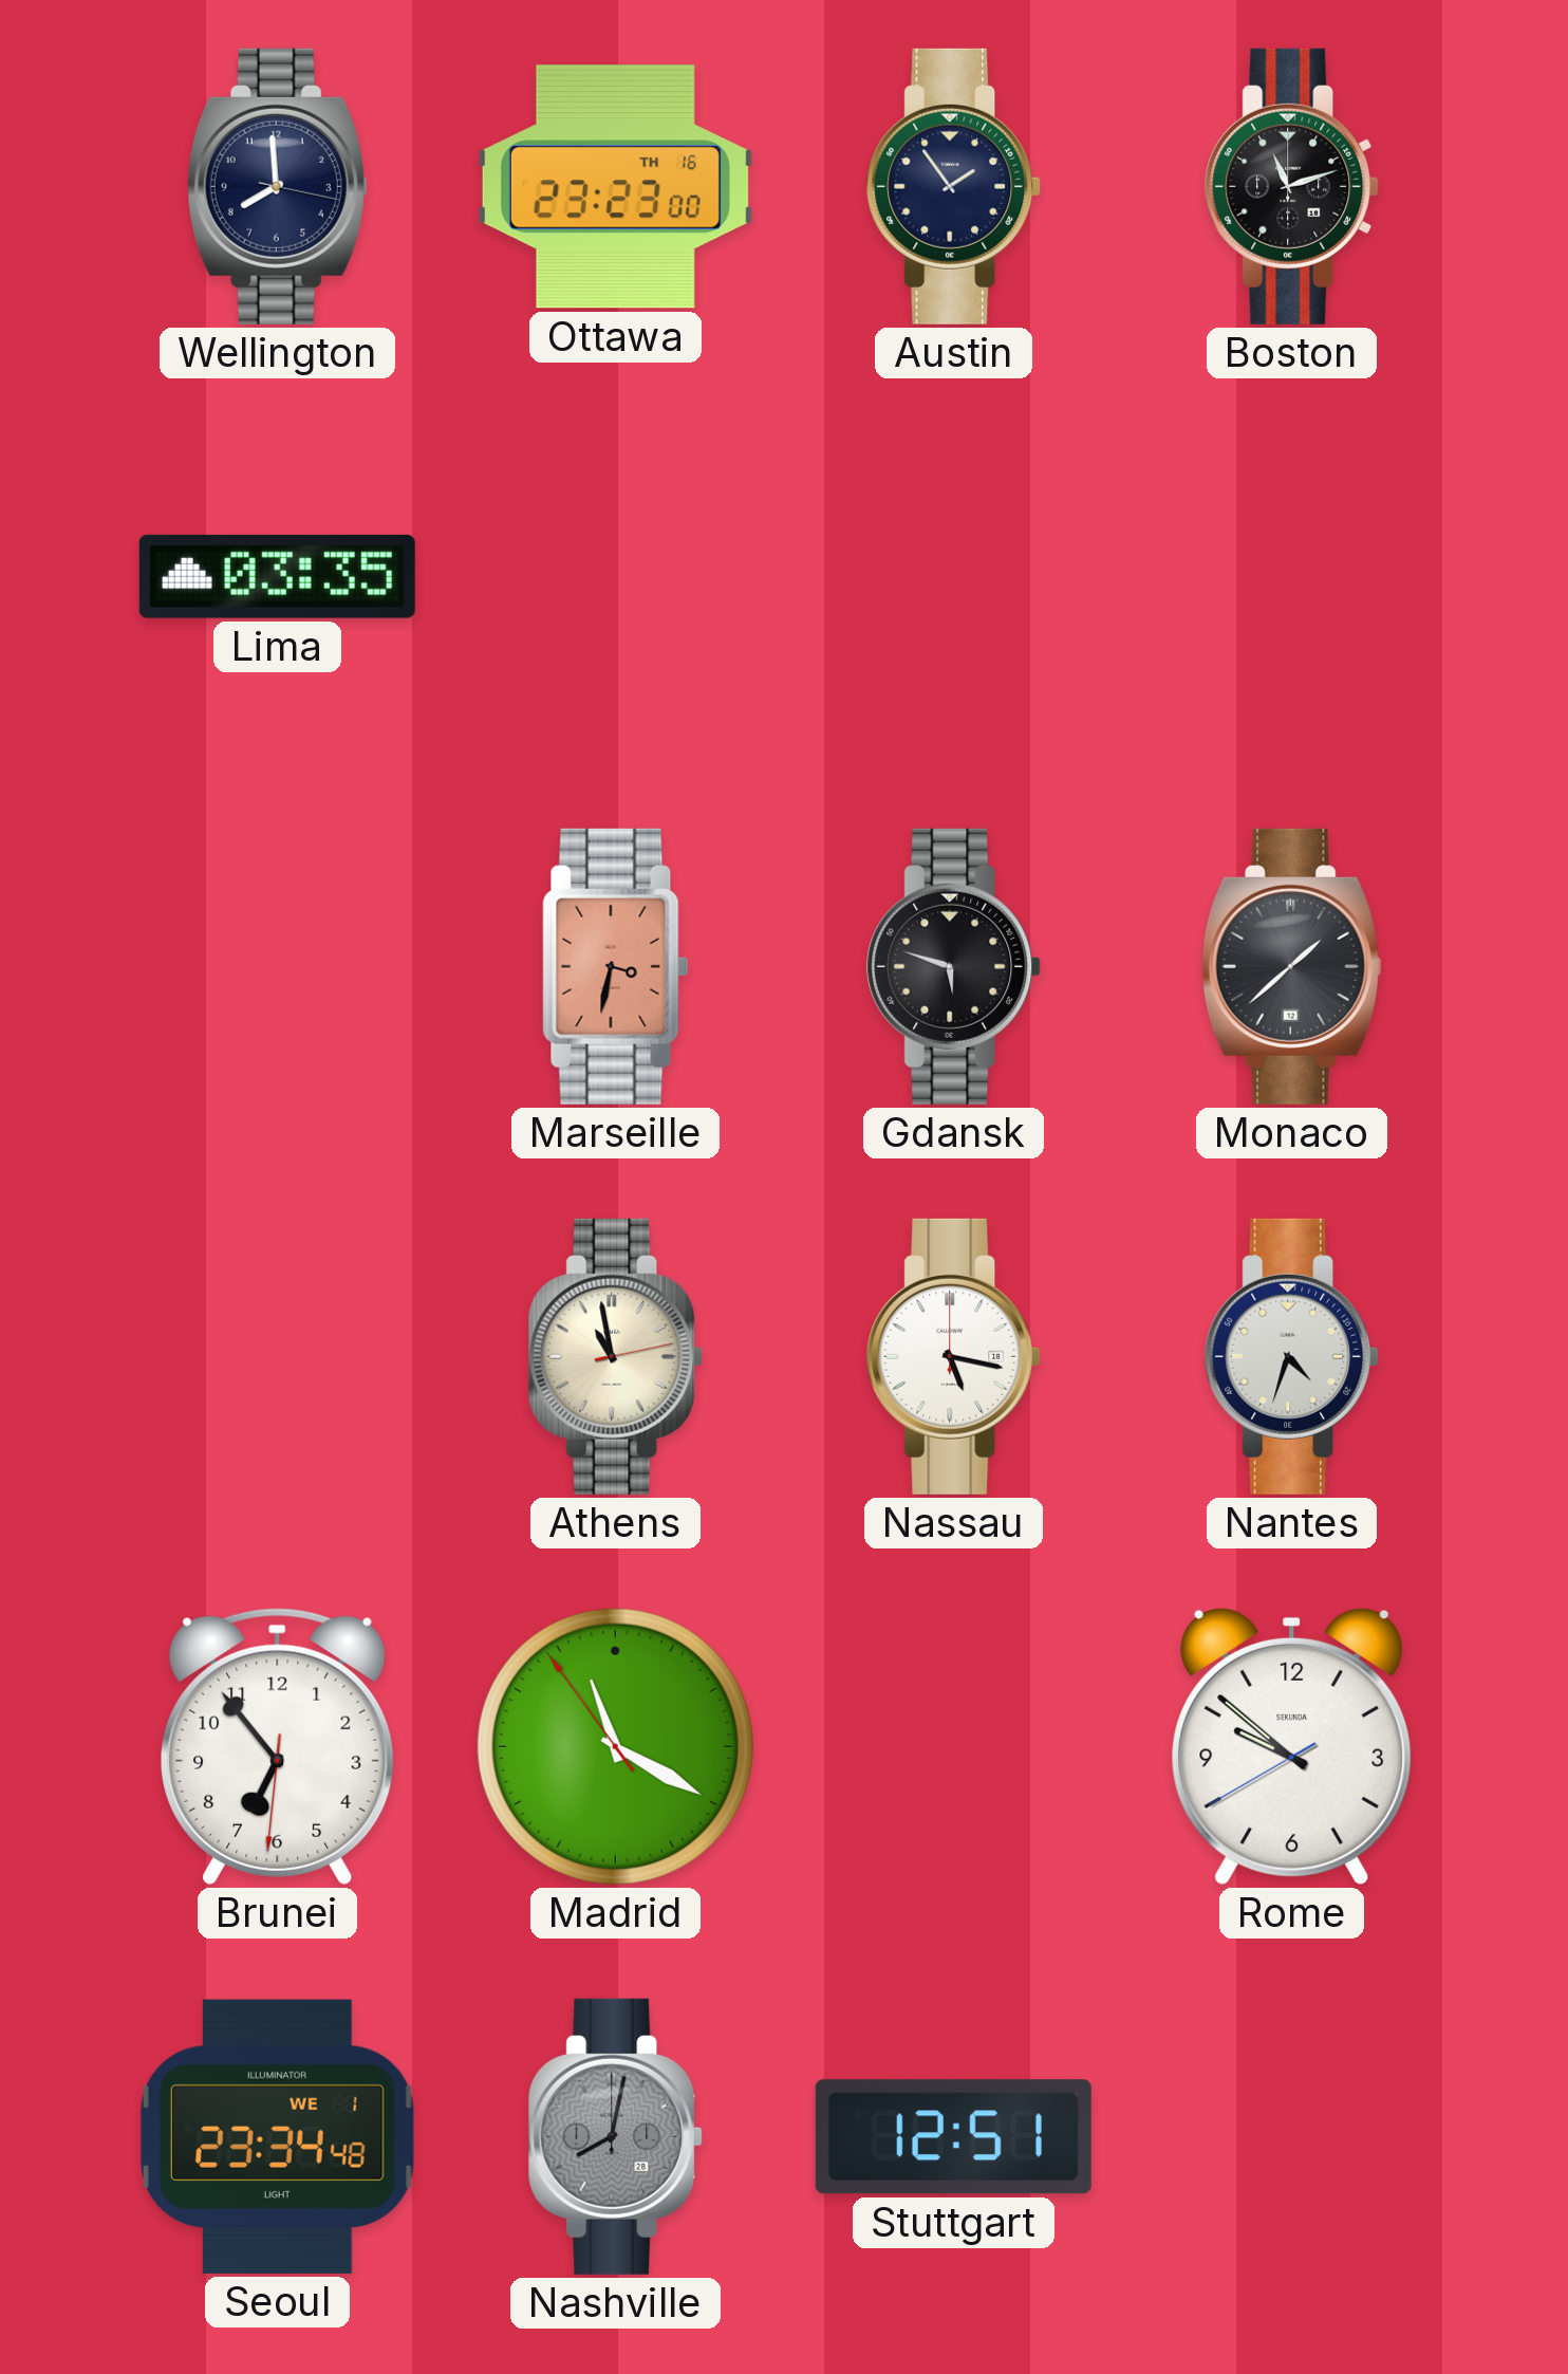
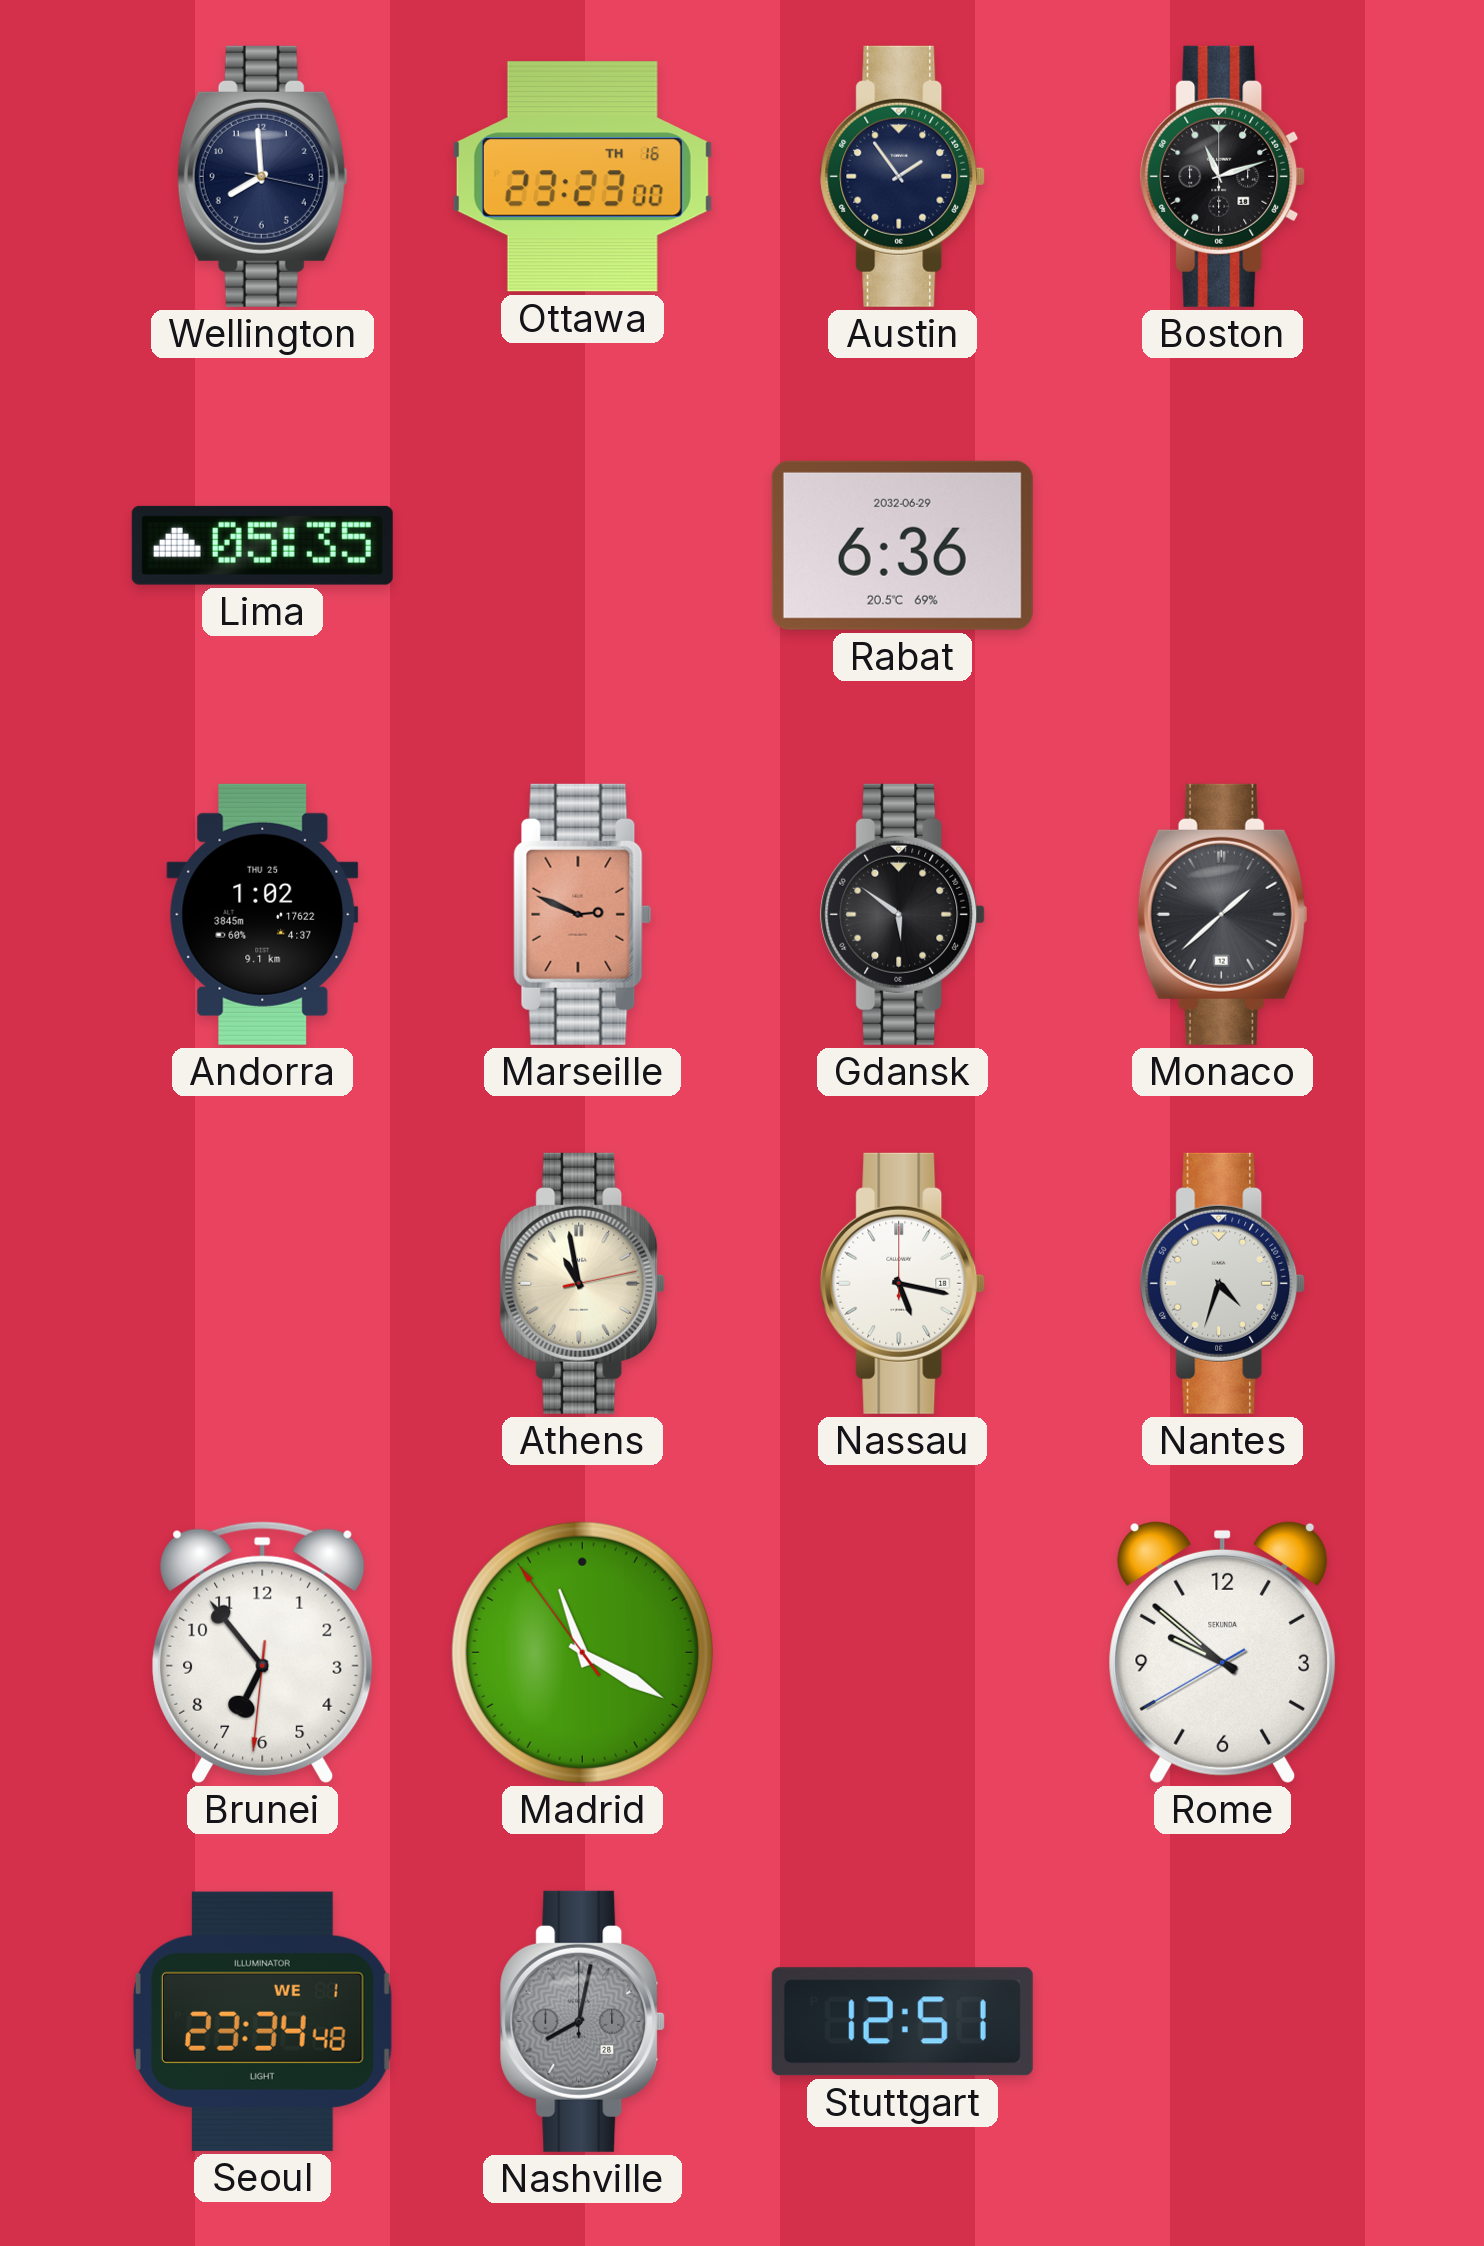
Lima: 03:35 -> 05:35 (262, 545)
Rabat: none -> 6:36 (902, 545)
Andorra: none -> 1:02 (263, 914)
Marseille: 3:32 -> 2:49 (583, 914)
Gdansk: 5:48 -> 5:51 (903, 914)
